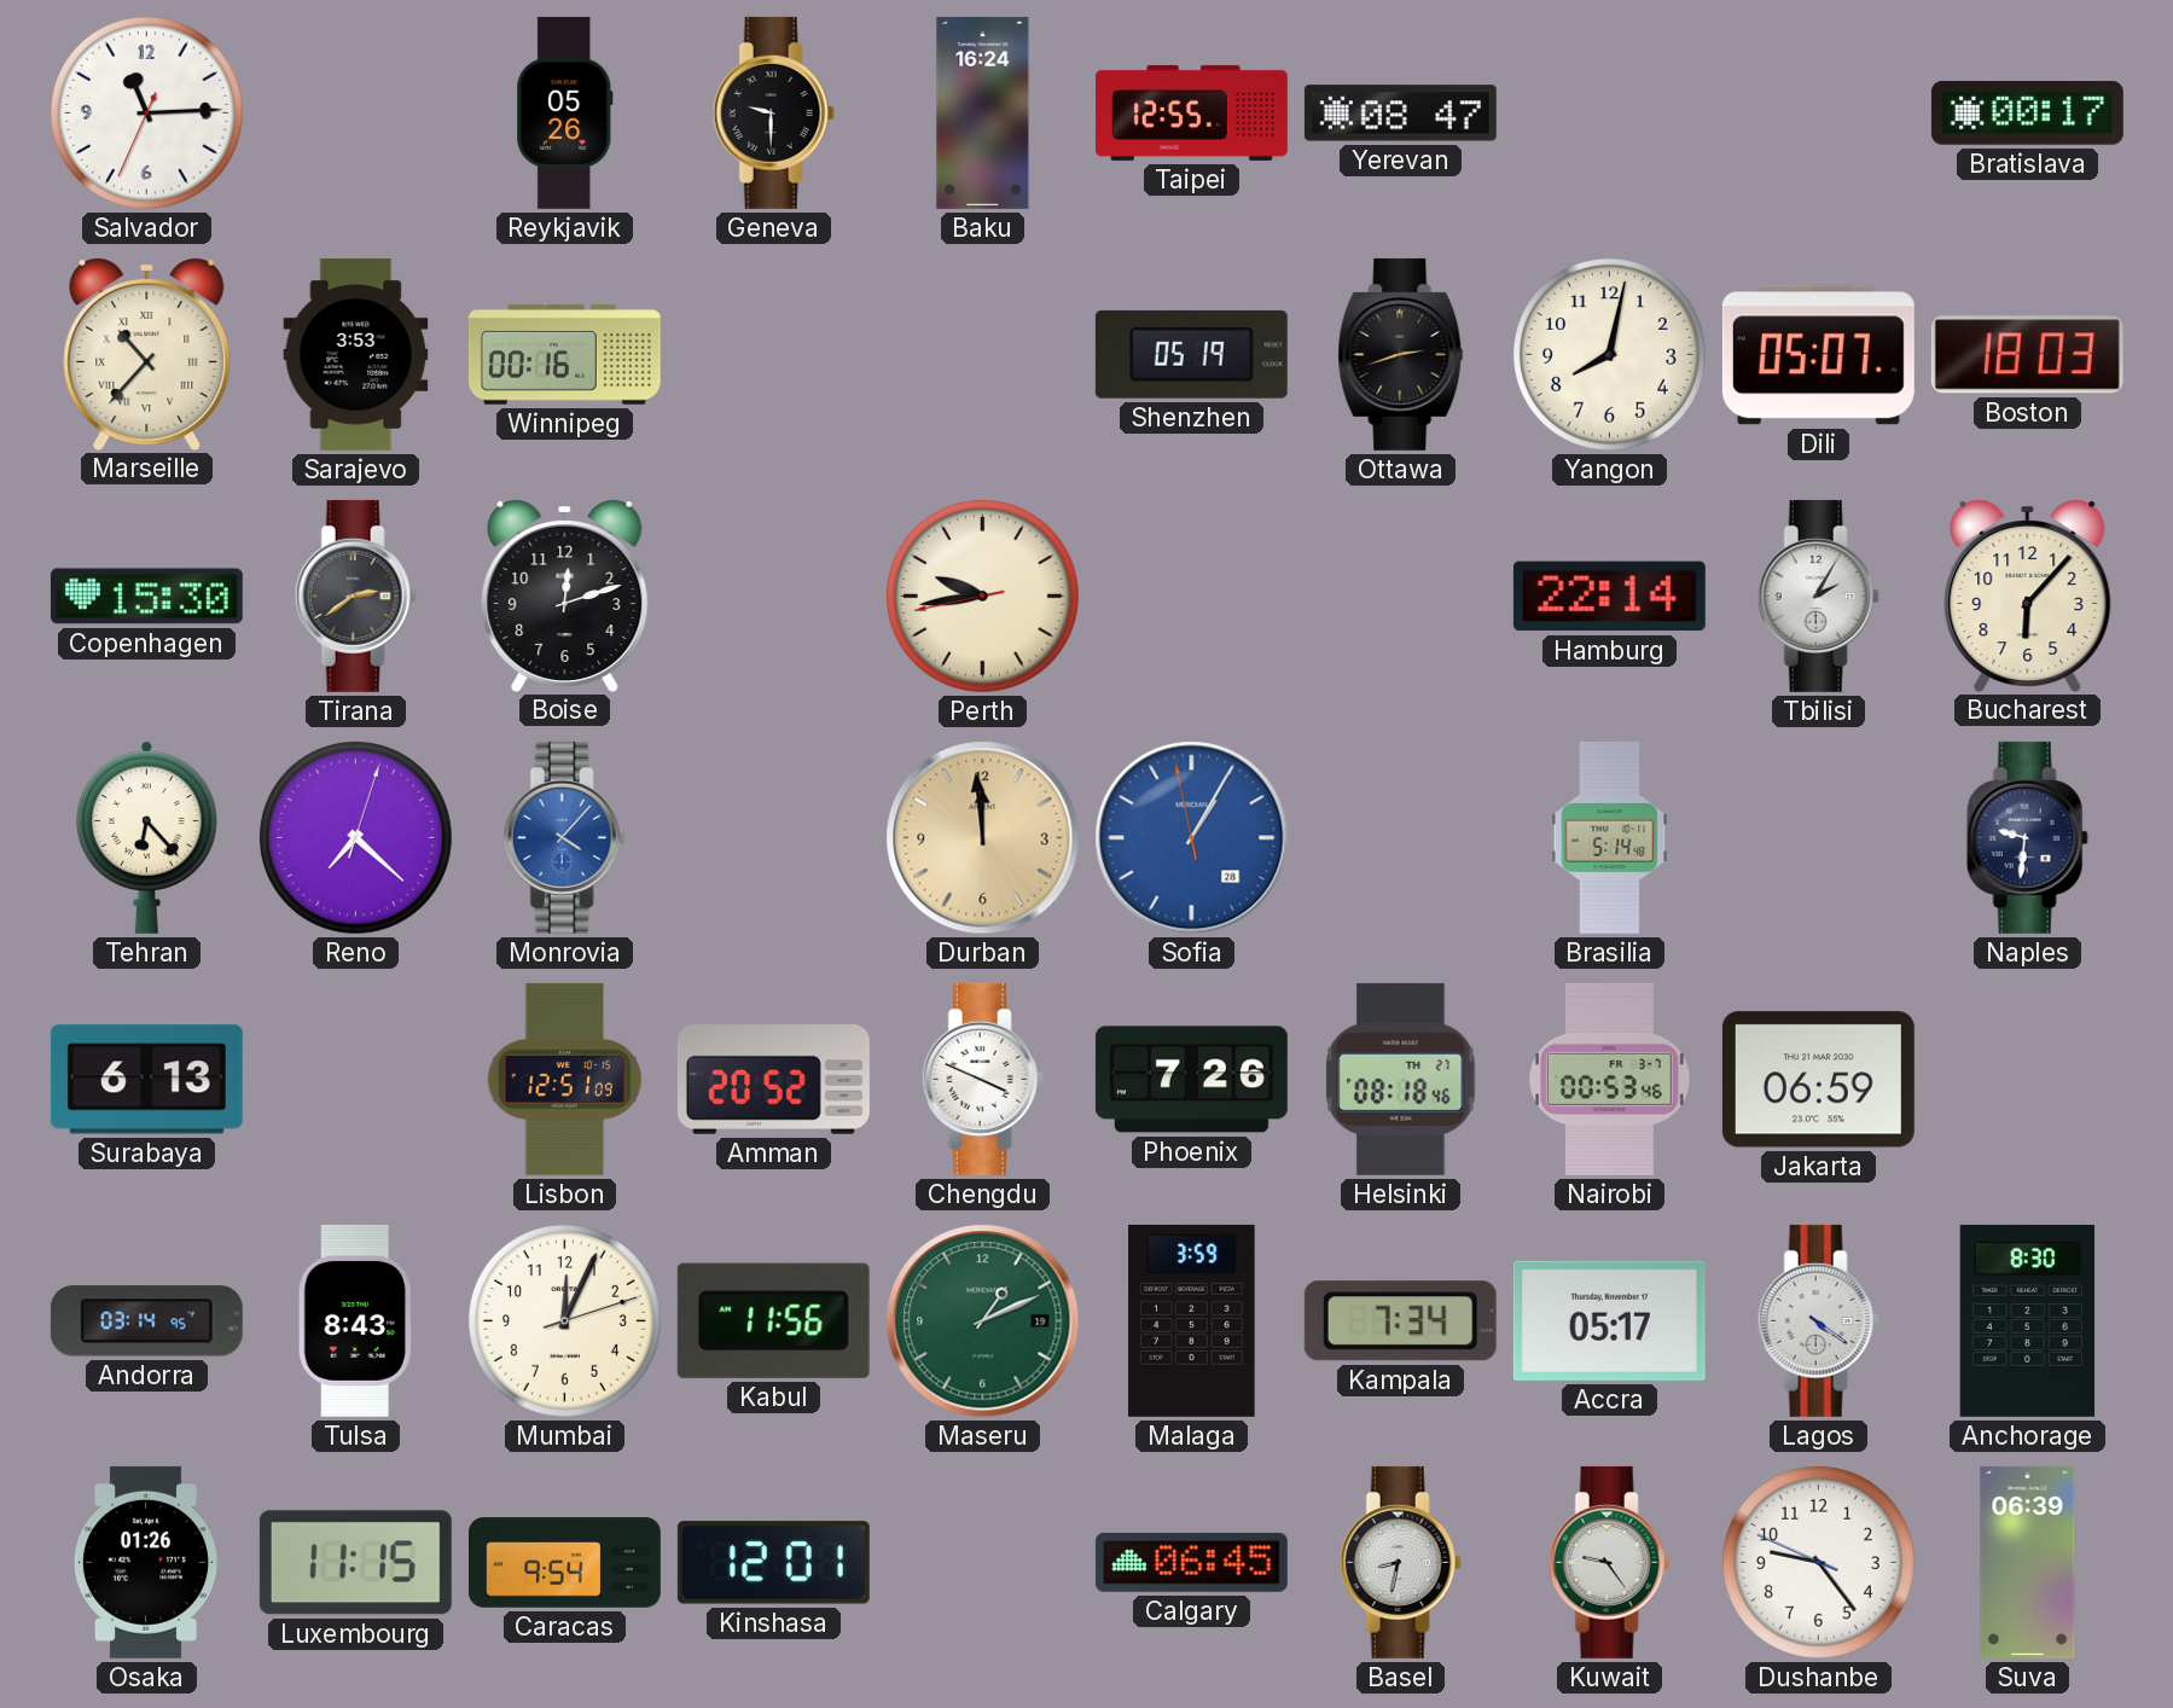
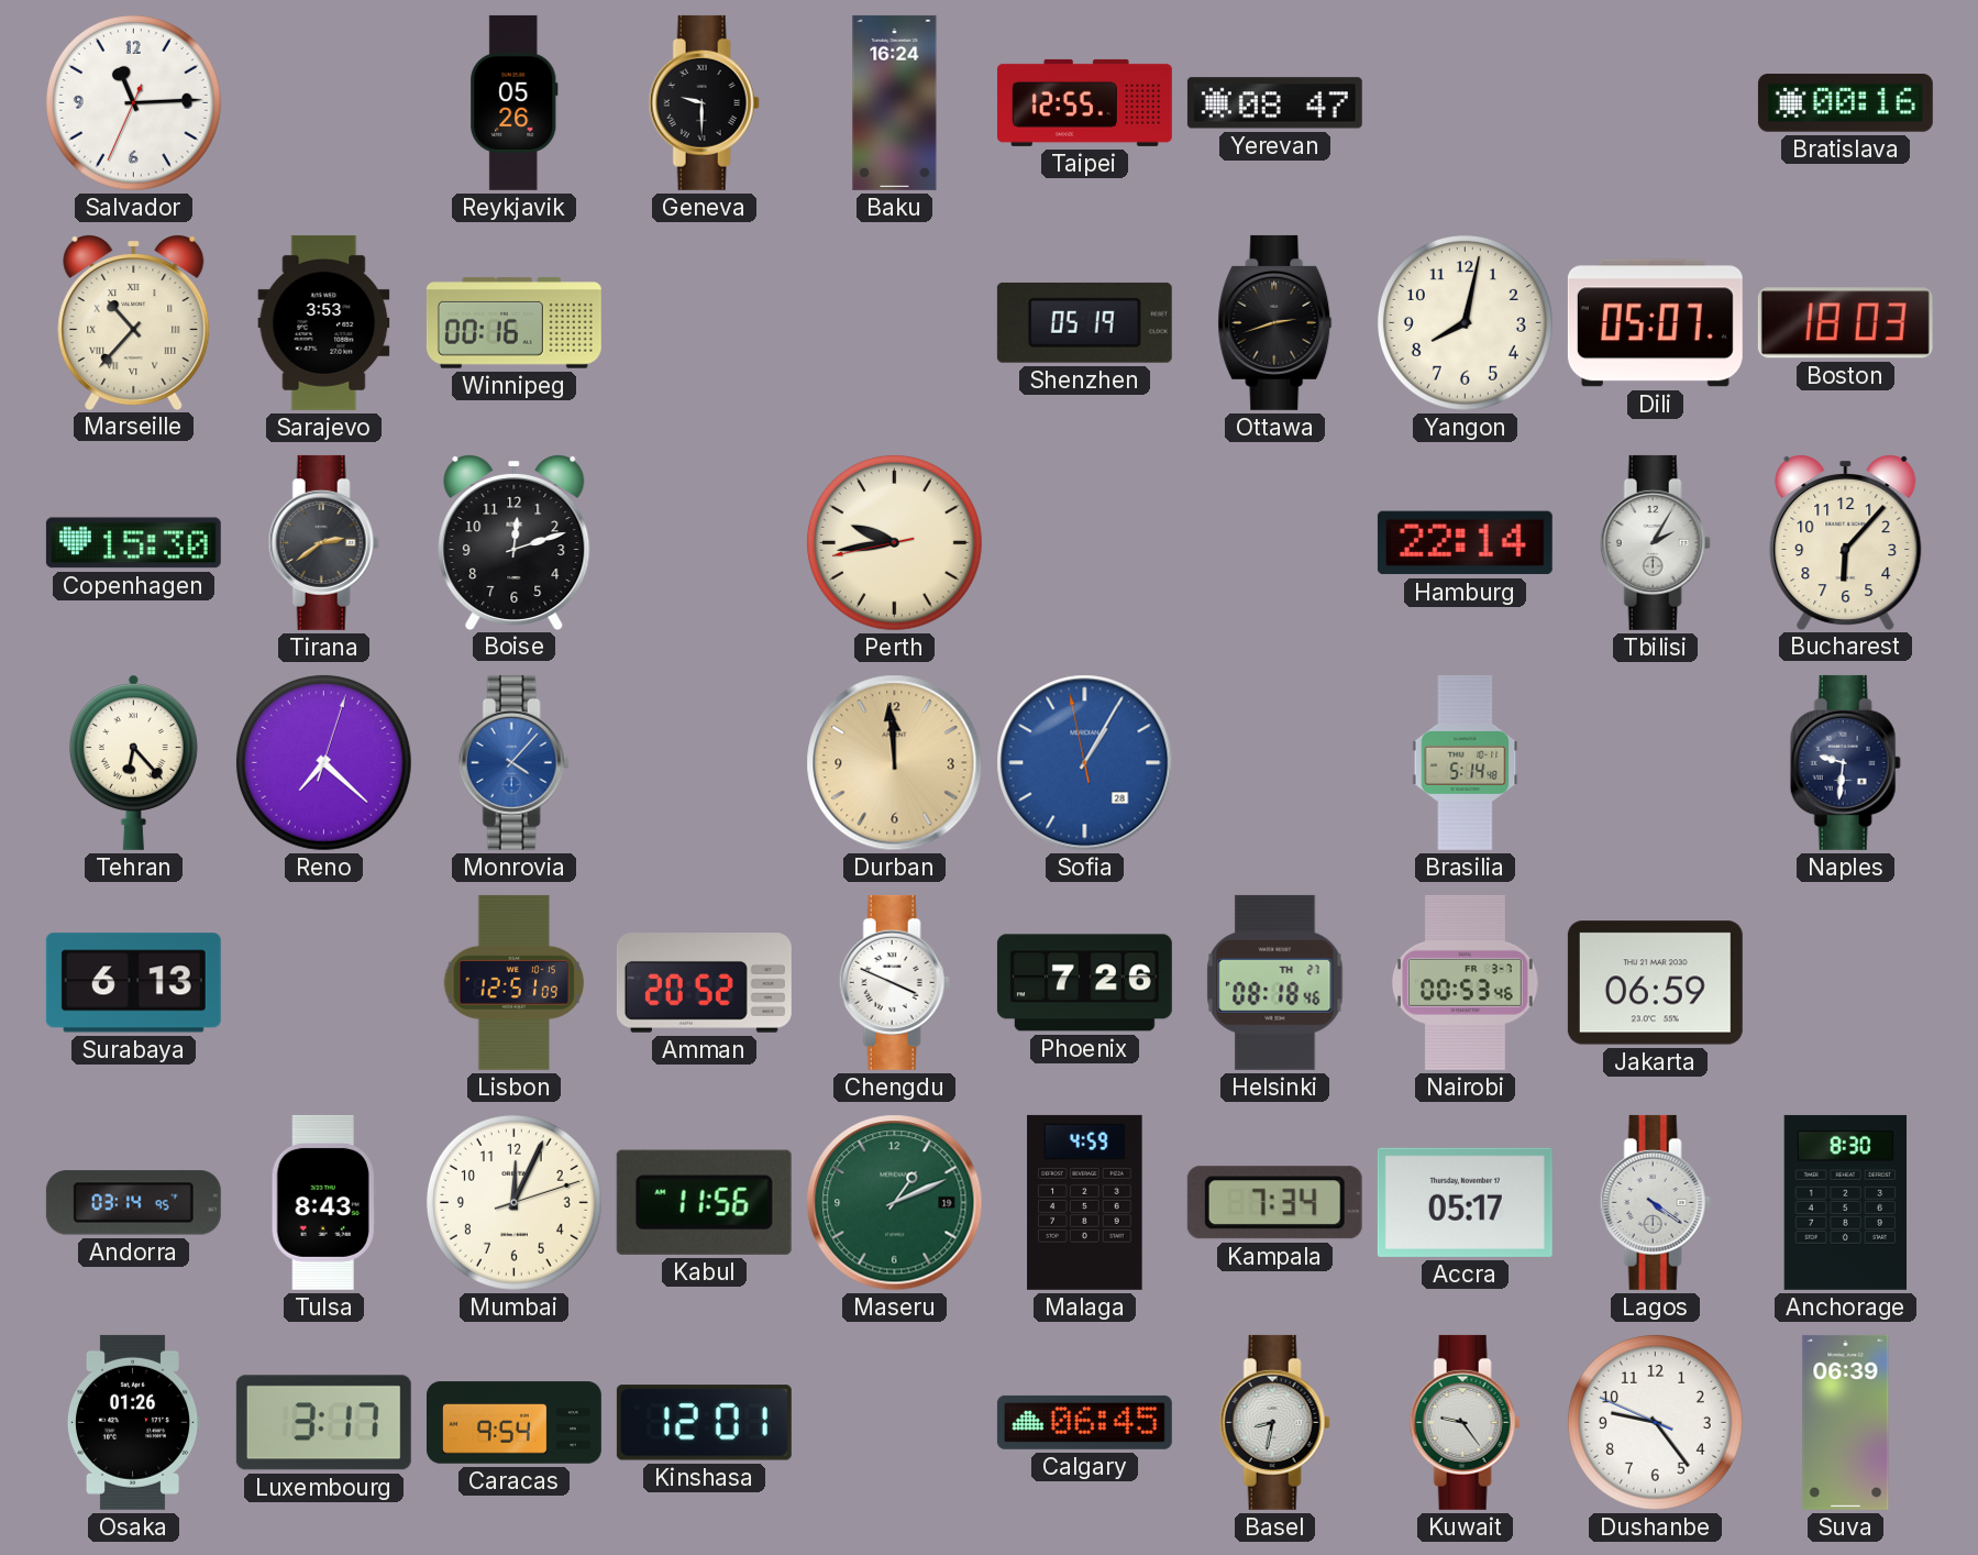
Bratislava: 00:17 -> 00:16 (1845, 103)
Malaga: 3:59 -> 4:59 (1085, 1202)
Luxembourg: 11:15 -> 3:17 (323, 1423)
